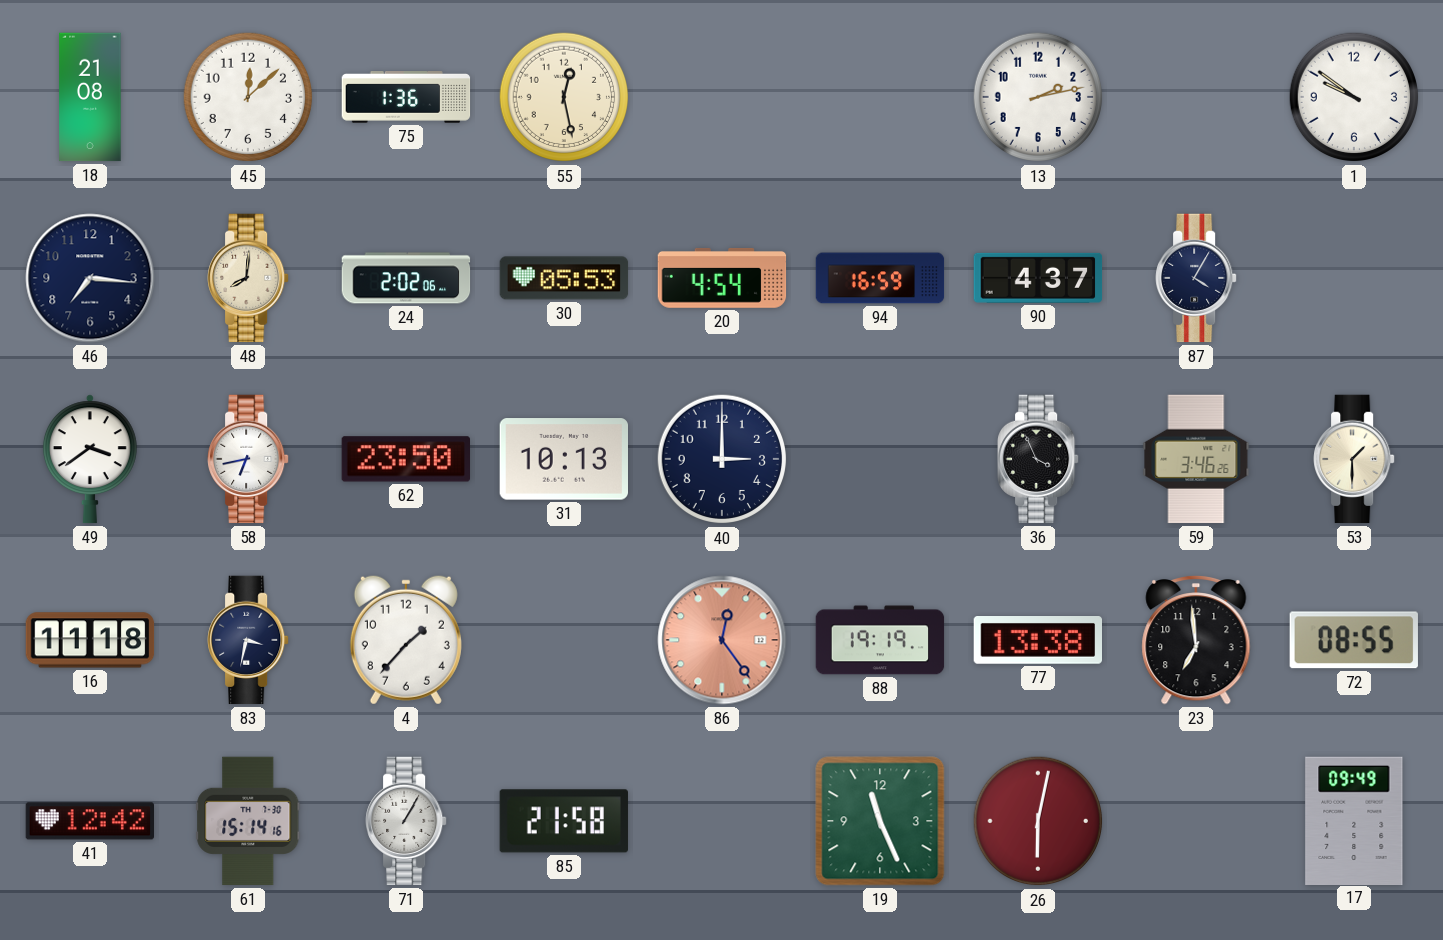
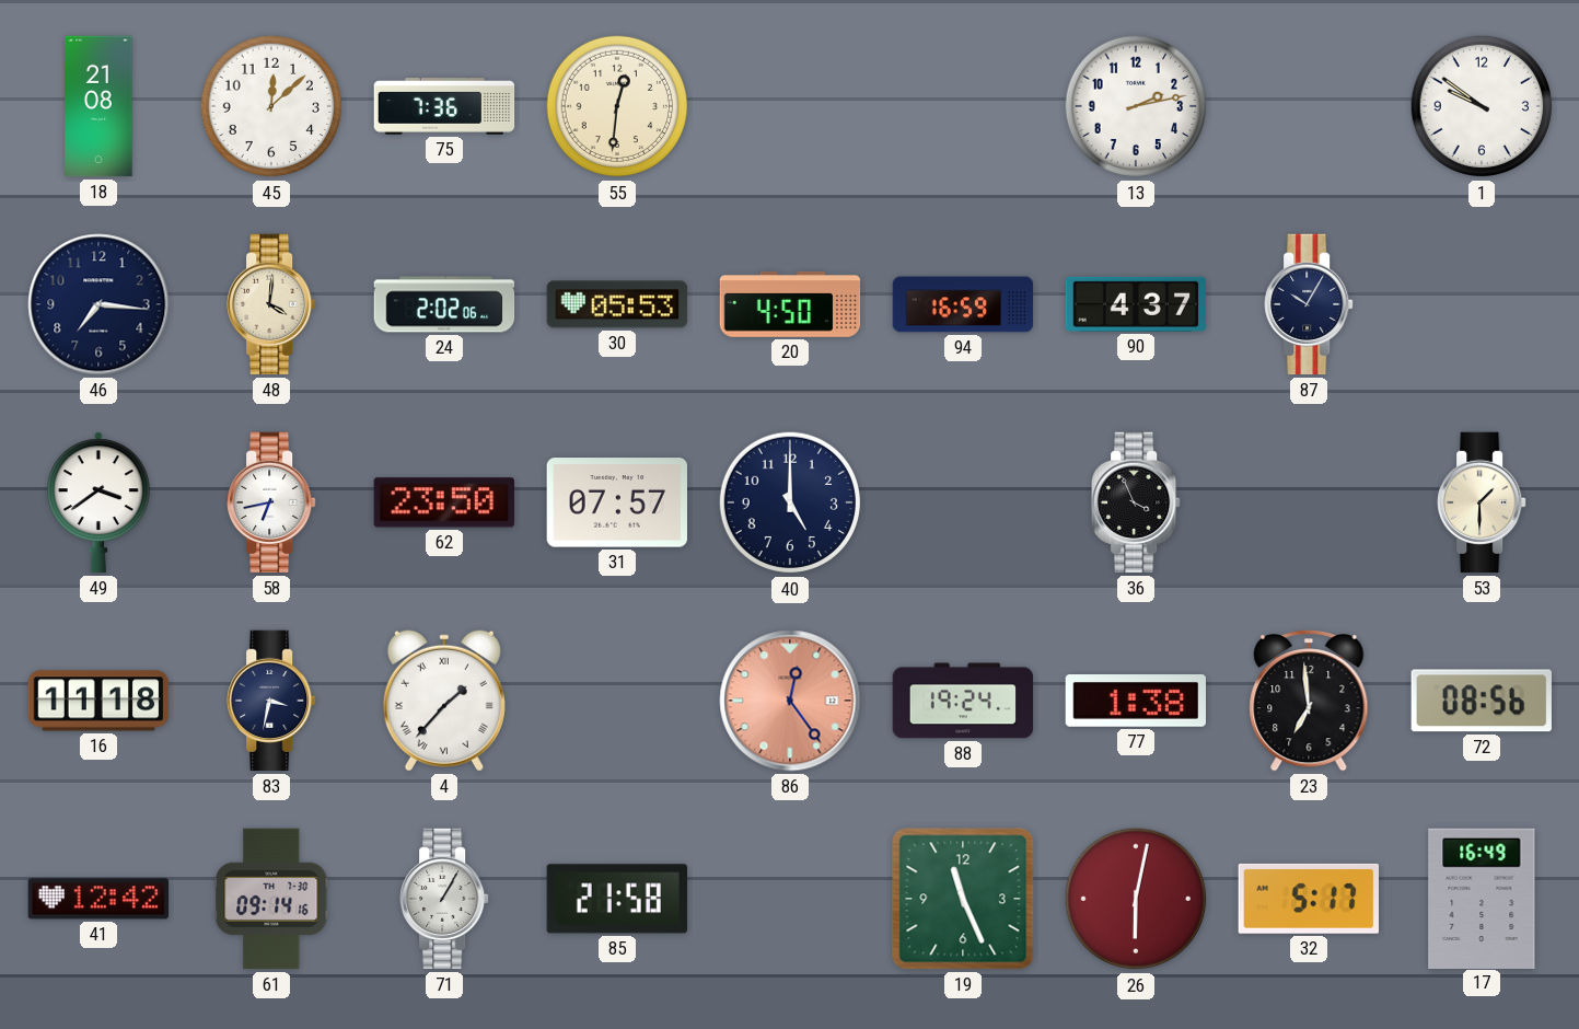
75: 1:36 -> 7:36 (444, 107)
55: 12:28 -> 12:31 (617, 106)
48: 8:01 -> 4:01 (271, 304)
20: 4:54 -> 4:50 (790, 304)
87: 4:05 -> 10:05 (1309, 304)
31: 10:13 -> 07:57 (616, 502)
40: 3:00 -> 5:00 (790, 502)
59: 3:46 -> none (1196, 459)
4 numerals: Arabic -> Roman (444, 701)
88: 19:19 -> 19:24 (963, 701)
77: 13:38 -> 1:38 (1136, 702)
72: 08:55 -> 08:56 (1482, 701)
61: 15:14 -> 09:14 (271, 899)
32: none -> 5:17 (1308, 899)
17: 09:49 -> 16:49 (1482, 898)
